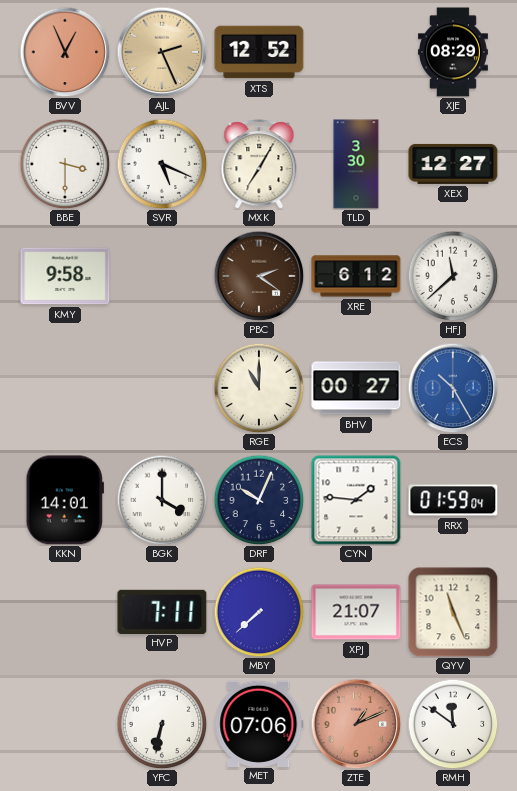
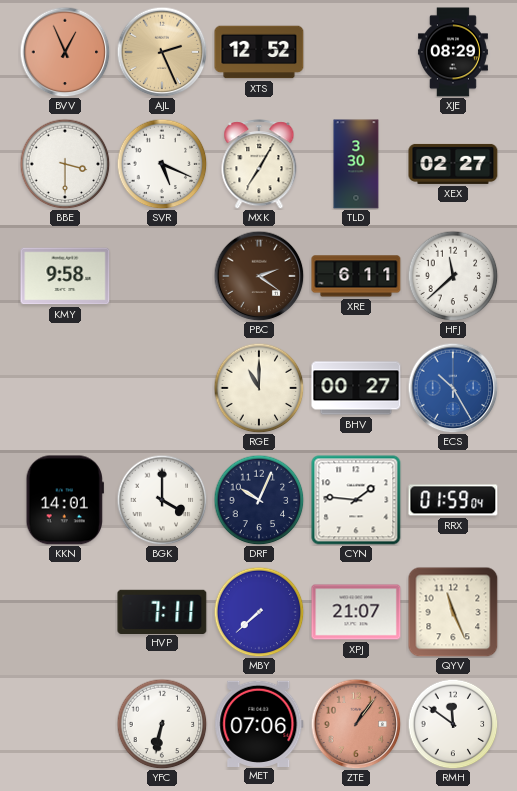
XEX: 12:27 -> 02:27 (453, 164)
XRE: 6:12 -> 6:11 (356, 276)
ZTE: 1:11 -> 1:06 (356, 724)
